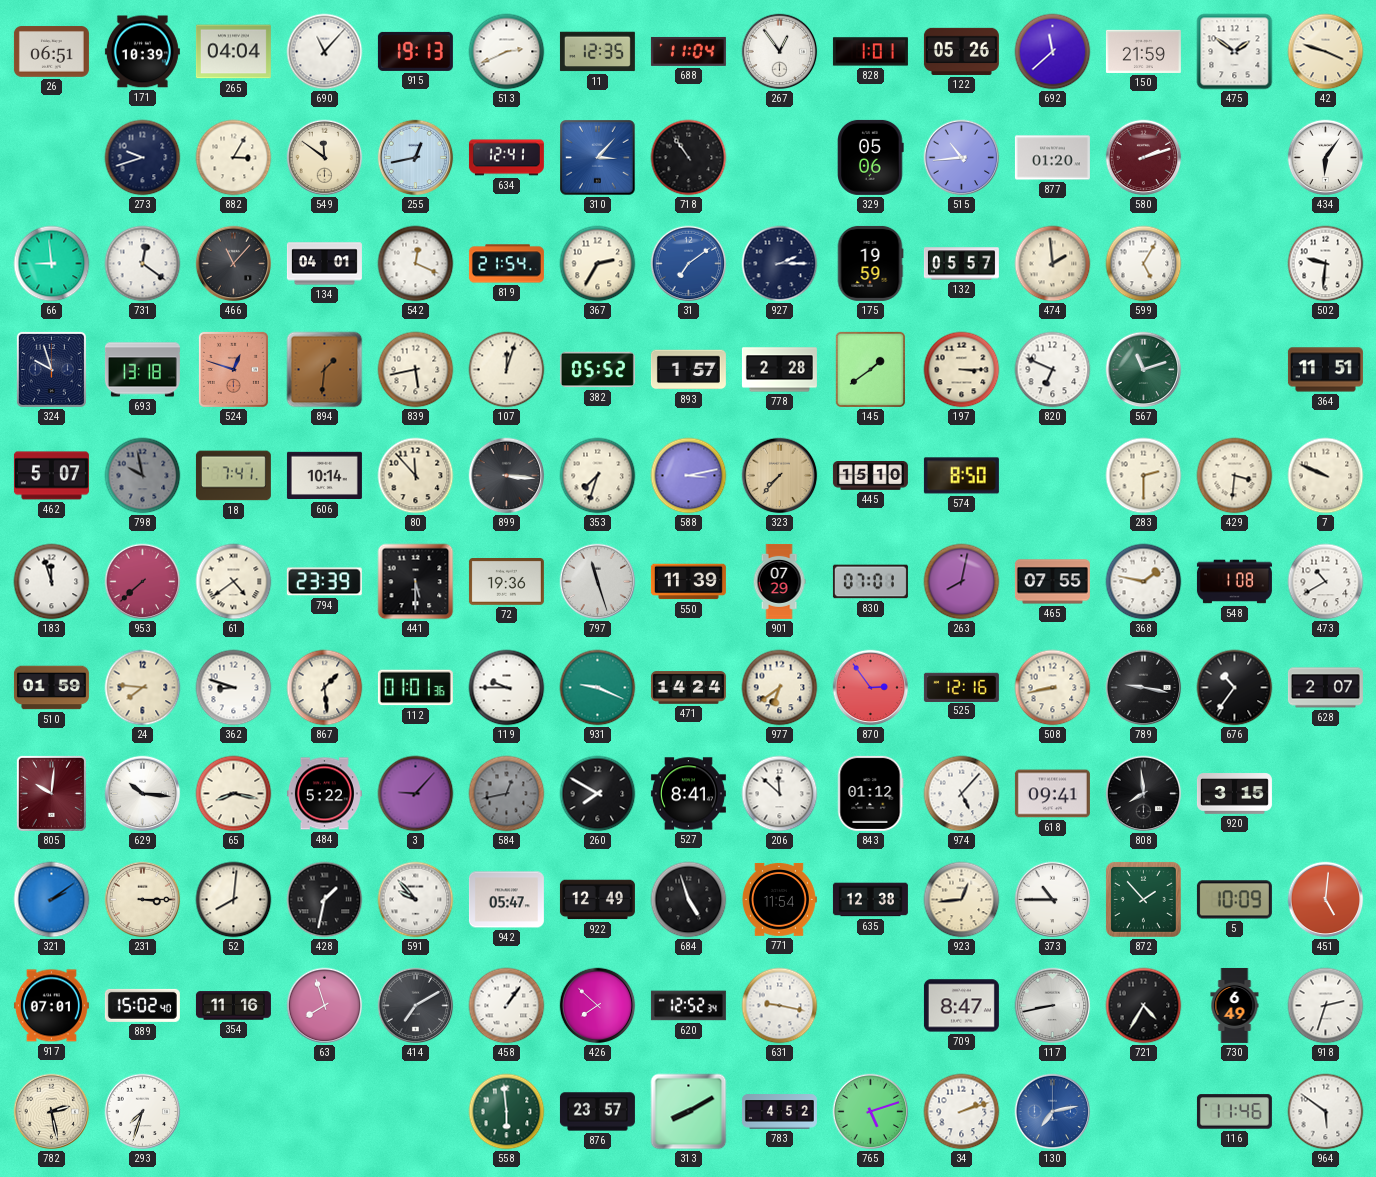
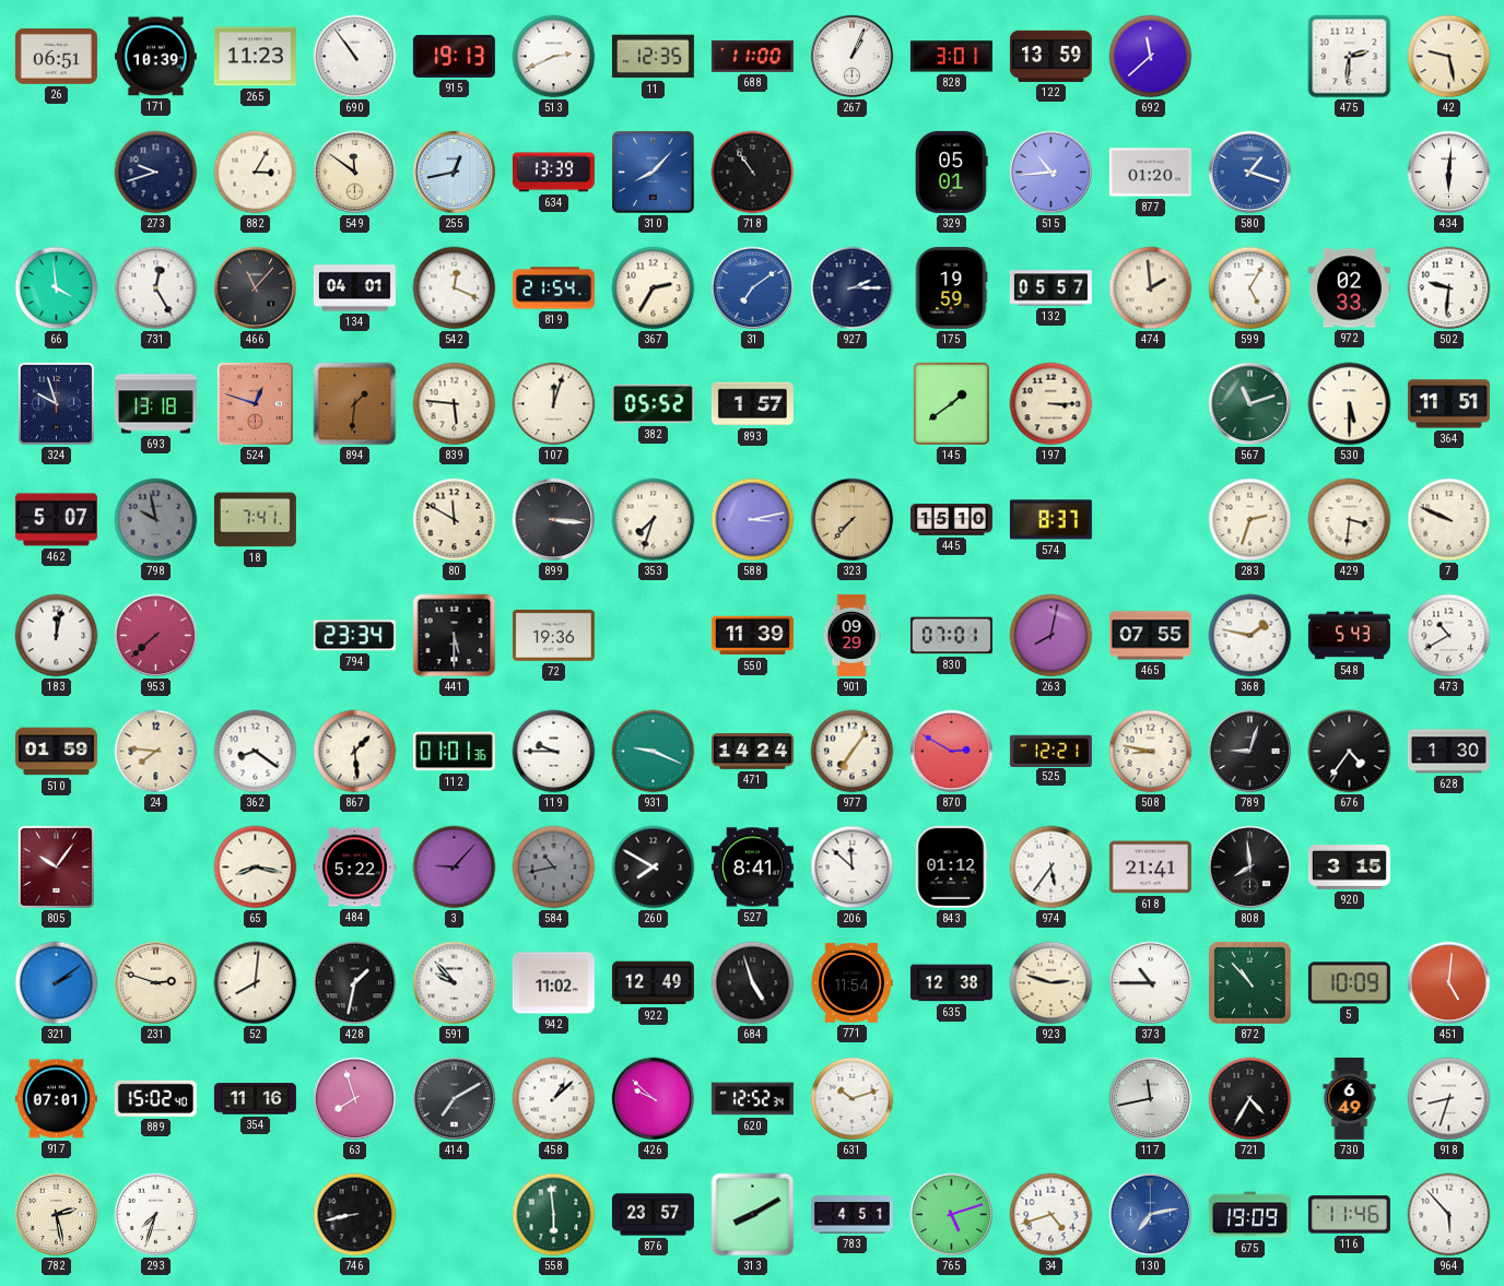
265: 04:04 -> 11:23 (255, 57)
690: 11:07 -> 10:54 (355, 57)
688: 11:04 -> 11:00 (752, 57)
267: 12:54 -> 1:04 (853, 57)
828: 1:01 -> 3:01 (951, 57)
122: 05:26 -> 13:59 (1050, 56)
150: 21:59 -> none (1143, 51)
475: 1:51 -> 2:31 (1350, 57)
42: 3:48 -> 9:28 (1449, 57)
634: 12:41 -> 13:39 (553, 173)
310: 3:07 -> 8:07 (654, 173)
329: 05:06 -> 05:01 (952, 172)
580: 2:12 -> 1:18 (1250, 173)
580 dial: burgundy -> blue (1250, 173)
434: 6:06 -> 6:01 (1449, 173)
66: 8:59 -> 3:59 (57, 288)
731: 12:21 -> 12:25 (156, 288)
972: none -> 02:33 (1349, 288)
839: 5:43 -> 5:46 (455, 404)
778: 2:28 -> none (779, 370)
820: 6:49 -> none (1053, 370)
530: none -> 5:30 (1350, 404)
606: 10:14 -> none (324, 476)
80: 11:53 -> 11:50 (455, 520)
574: 8:50 -> 8:37 (1050, 520)
283: 2:30 -> 2:33 (1250, 520)
183: 11:57 -> 12:02 (57, 636)
61: 4:39 -> none (234, 582)
794: 23:39 -> 23:34 (354, 636)
797: 11:27 -> none (598, 582)
901: 07:29 -> 09:29 (851, 635)
548: 1:08 -> 5:43 (1349, 636)
362: 8:48 -> 8:21 (256, 752)
977: 6:39 -> 7:06 (853, 752)
870: 2:54 -> 2:50 (952, 752)
525: 12:16 -> 12:21 (1050, 751)
508: 8:43 -> 8:47 (1151, 752)
789: 9:17 -> 9:03 (1250, 752)
676: 10:36 -> 4:36 (1350, 752)
628: 2:07 -> 1:30 (1448, 752)
805: 10:01 -> 10:06 (56, 866)
629: 10:16 -> none (143, 794)
584: 12:43 -> 10:43 (554, 868)
974: 5:07 -> 5:36 (1051, 868)
618: 09:41 -> 21:41 (1150, 868)
231: 3:15 -> 2:48 (156, 983)
942: 05:47 -> 11:02 (553, 983)
923: 12:44 -> 2:48 (1051, 983)
872: 1:53 -> 10:53 (1249, 982)
458: 1:06 -> 1:08 (554, 1099)
426: 7:52 -> 9:52 (654, 1099)
631: 9:17 -> 10:12 (853, 1099)
709: 8:47 -> none (961, 1006)
117: 8:43 -> 11:43 (1151, 1099)
918: 2:33 -> 8:33 (1449, 1099)
746: none -> 8:43 (355, 1215)
783: 4:52 -> 4:51 (851, 1215)
34: 2:12 -> 4:42 (1051, 1215)
675: none -> 19:09 (1249, 1215)
964: 5:51 -> 5:53 (1449, 1215)
